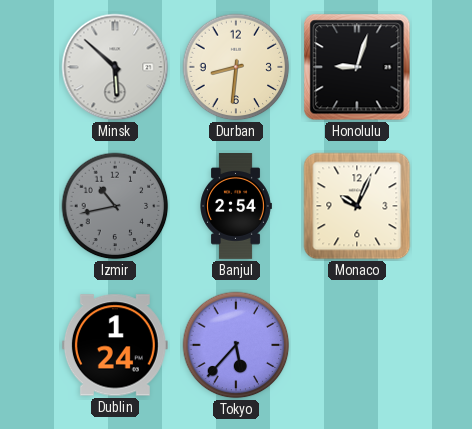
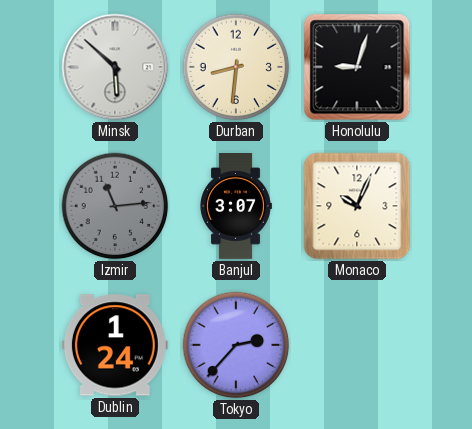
Izmir: 10:43 -> 11:14 (115, 206)
Banjul: 2:54 -> 3:07 (236, 207)
Tokyo: 5:37 -> 2:37 (236, 345)
